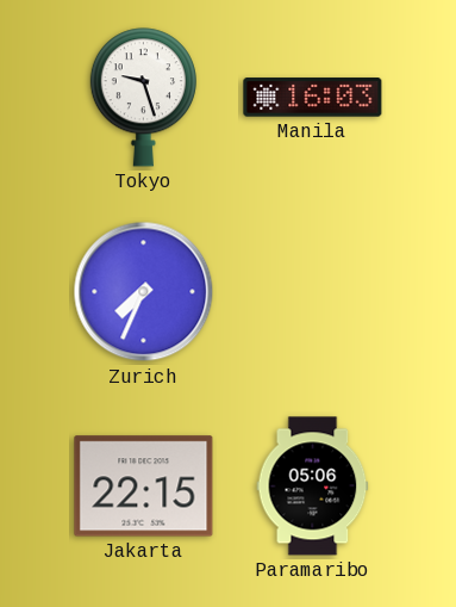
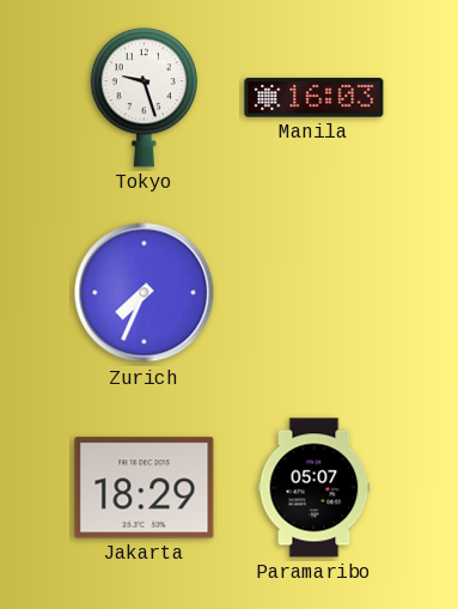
Jakarta: 22:15 -> 18:29 (145, 488)
Paramaribo: 05:06 -> 05:07 (315, 488)
